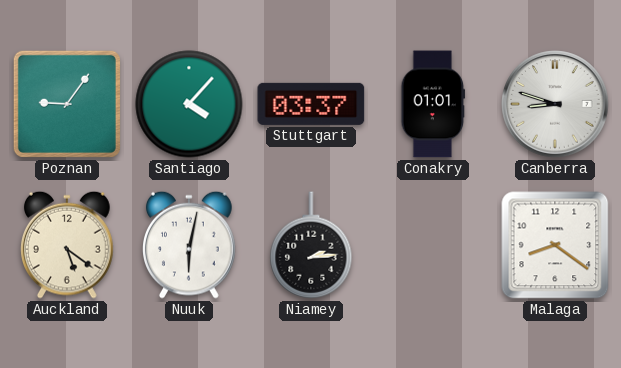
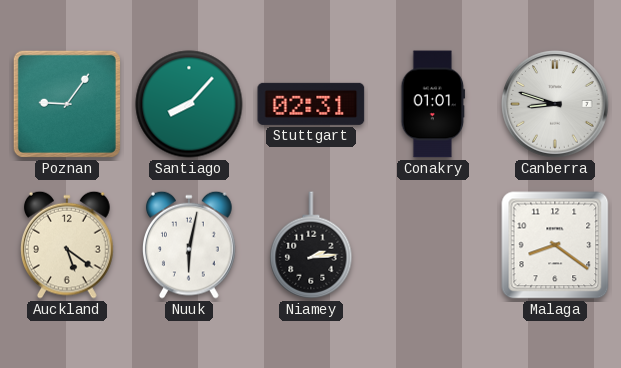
Santiago: 4:07 -> 8:07 (189, 104)
Stuttgart: 03:37 -> 02:31 (311, 104)
